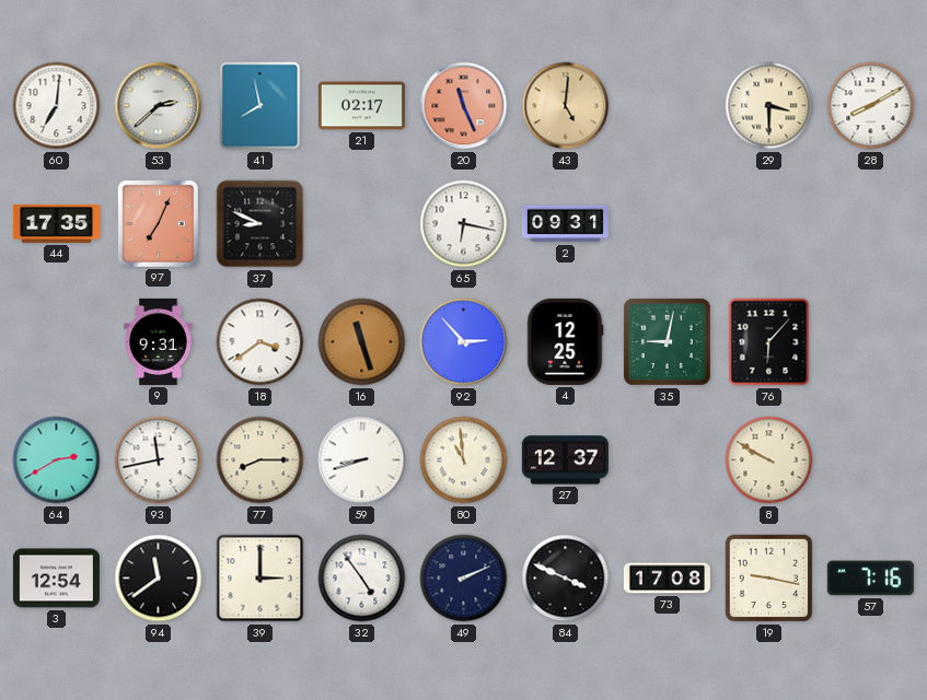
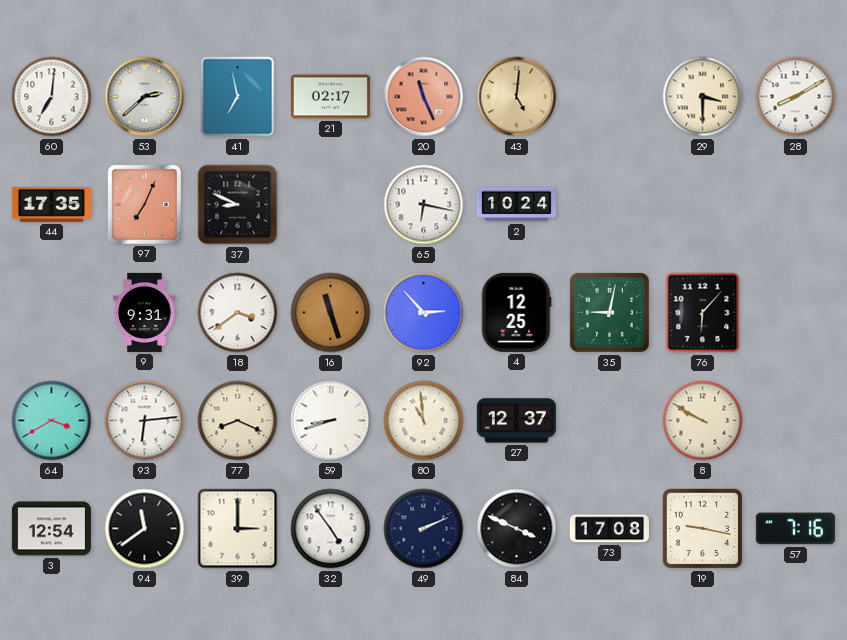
41: 7:58 -> 6:58 (238, 97)
2: 09:31 -> 10:24 (516, 205)
64: 2:40 -> 3:40 (52, 421)
93: 11:43 -> 6:14 (145, 421)
77: 8:15 -> 8:19 (238, 421)
